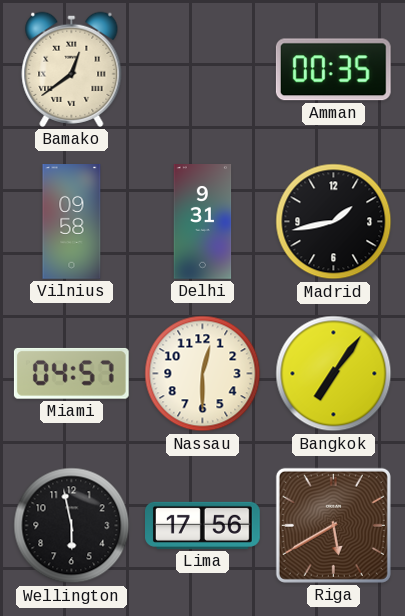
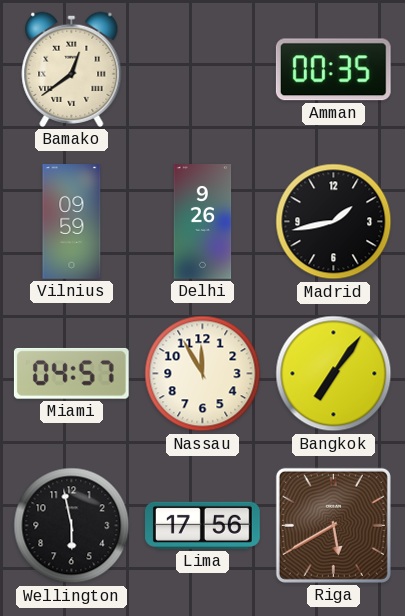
Vilnius: 09:58 -> 09:59 (72, 222)
Delhi: 9:31 -> 9:26 (203, 222)
Nassau: 12:30 -> 11:55 (203, 374)
